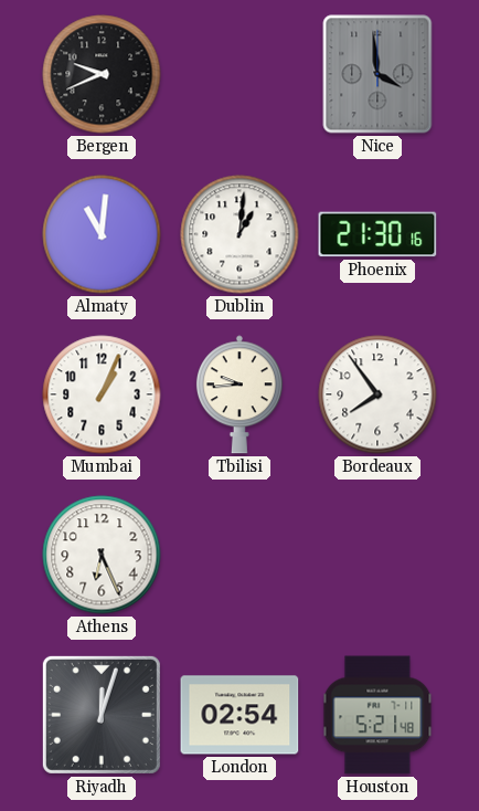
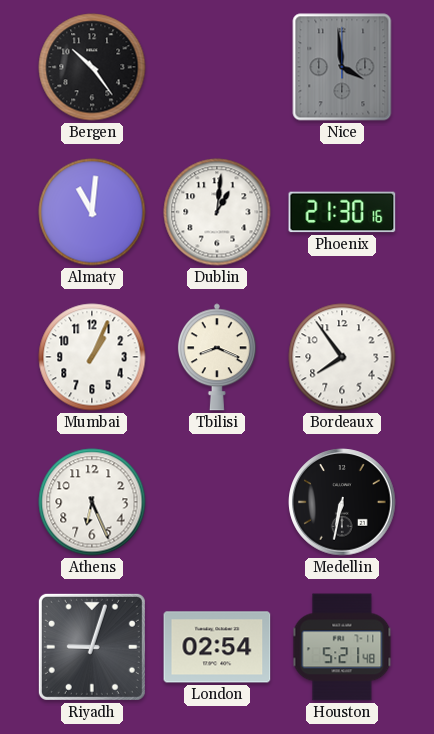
Bergen: 9:41 -> 10:24 (92, 67)
Tbilisi: 9:44 -> 8:19 (217, 357)
Medellin: none -> 6:32 (342, 502)
Riyadh: 12:03 -> 9:03 (92, 647)
